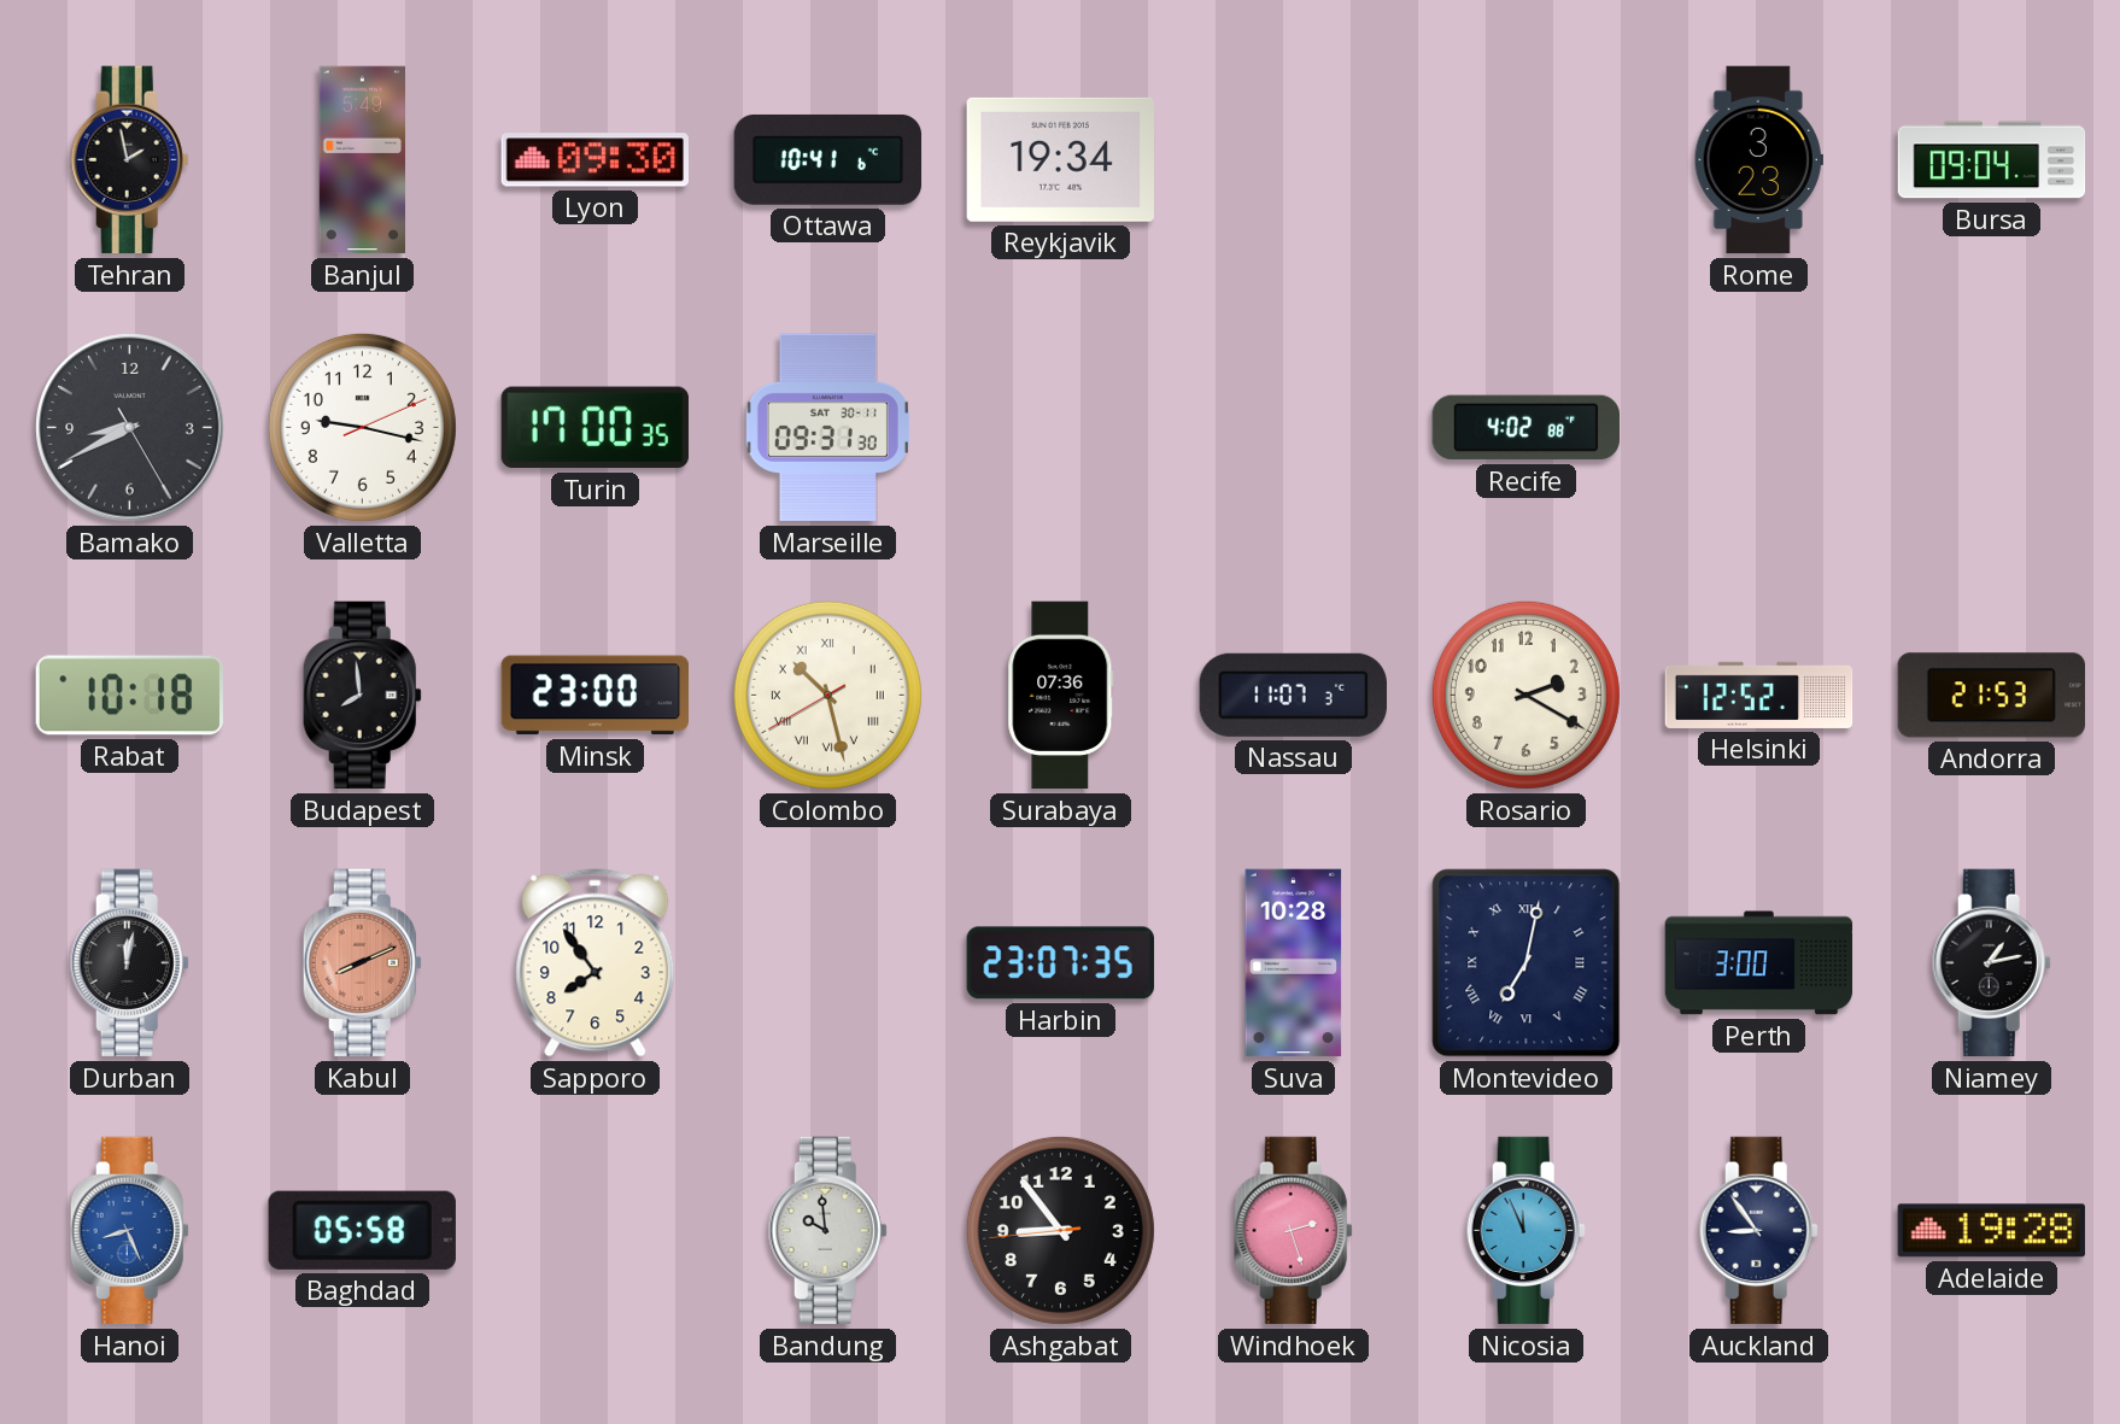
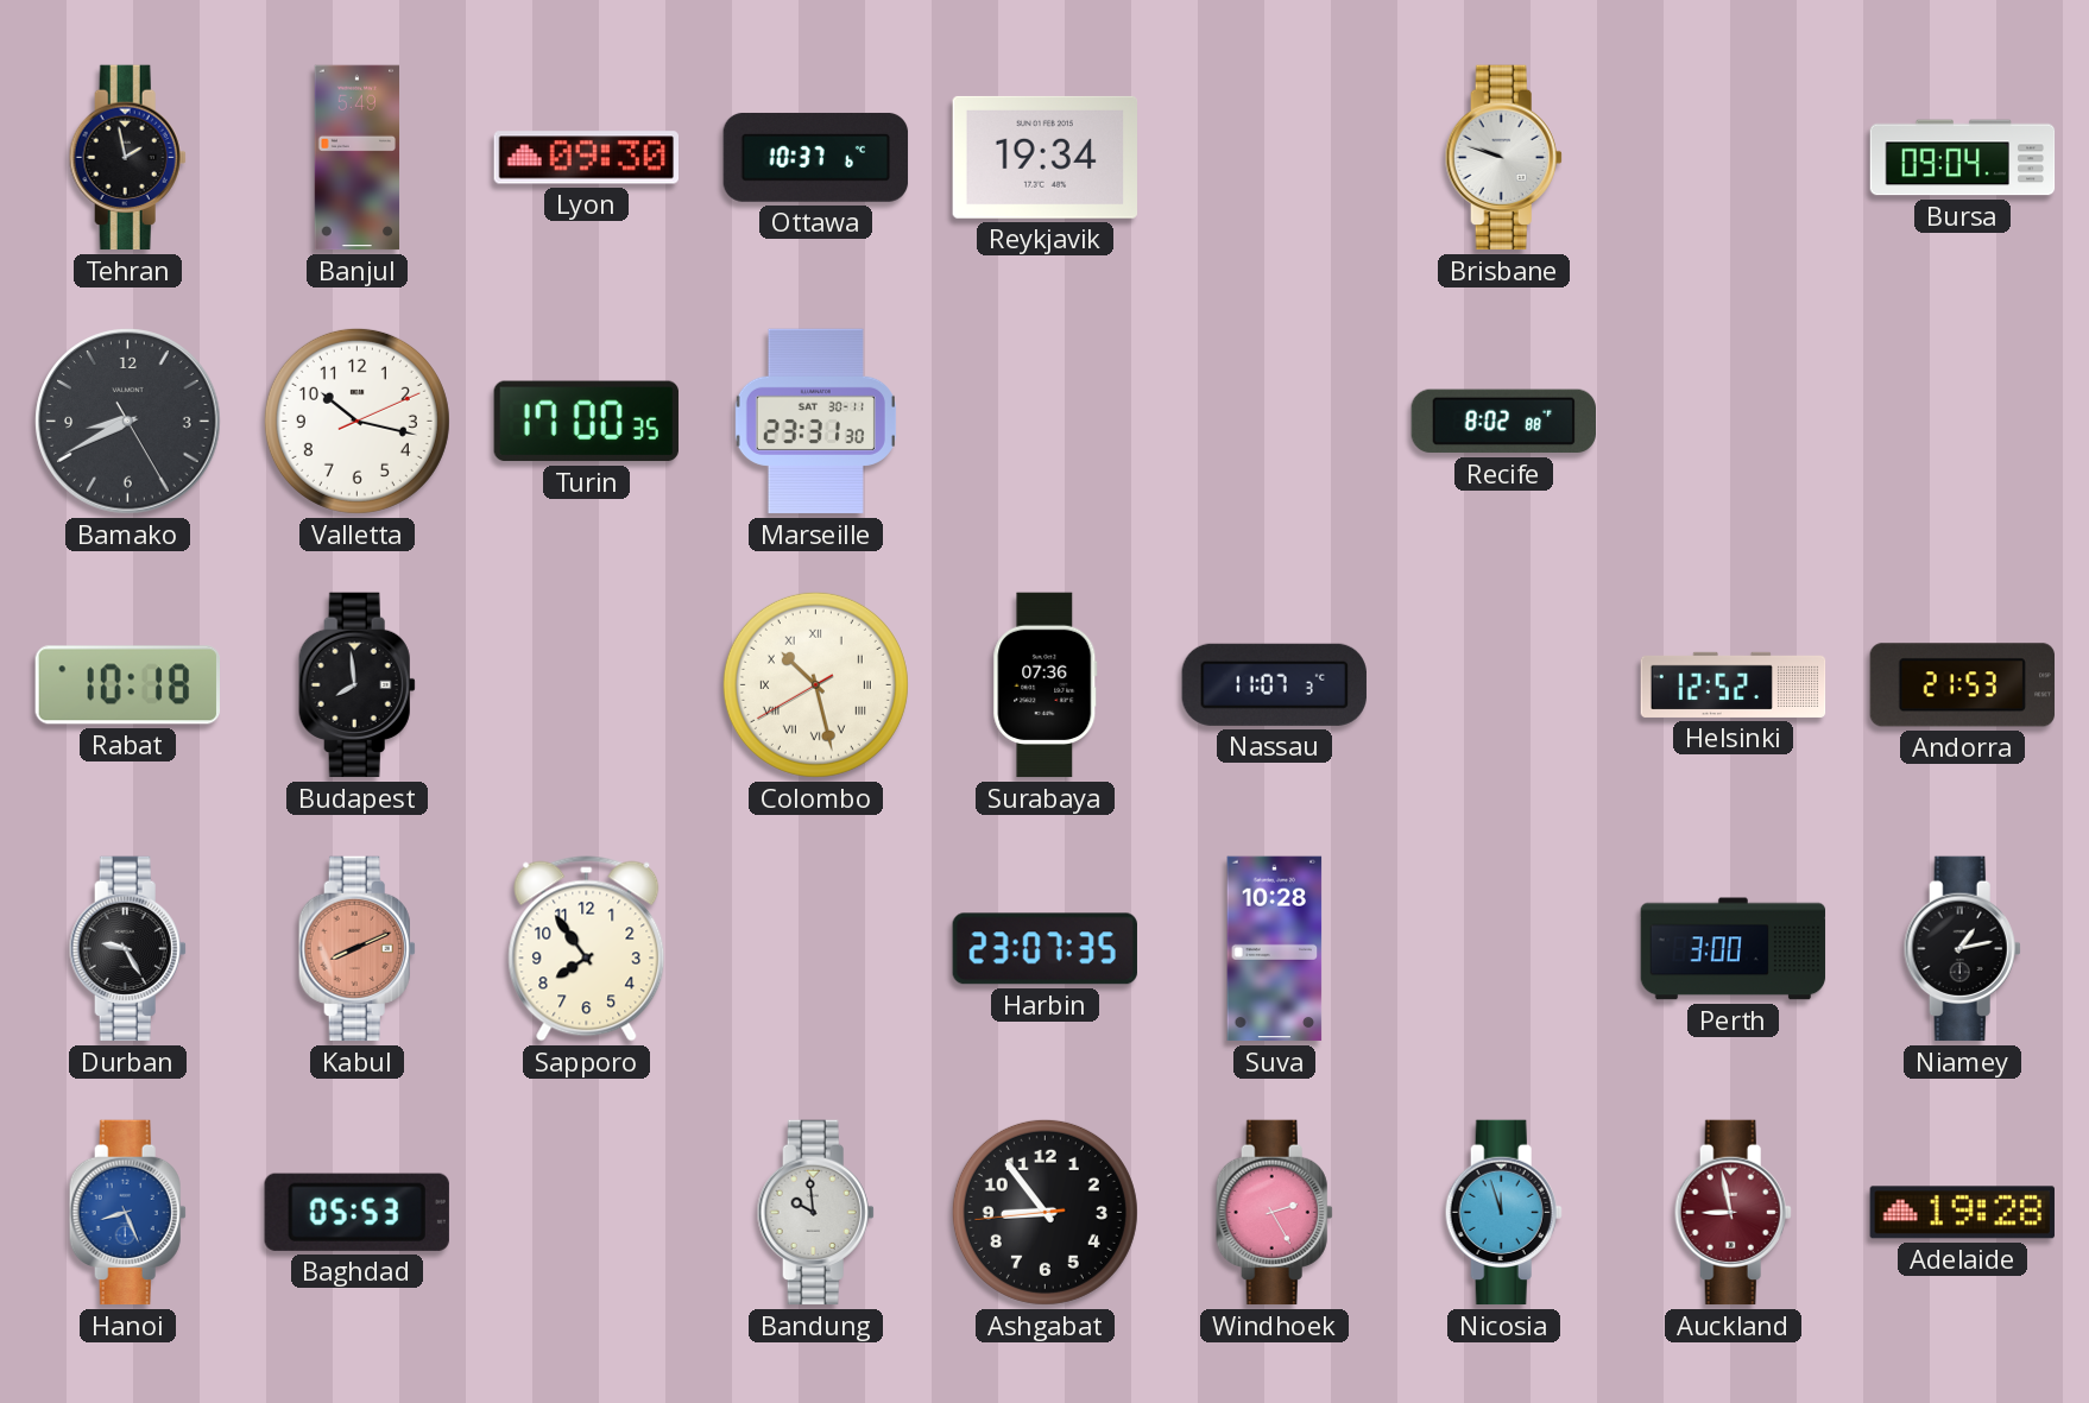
Ottawa: 10:41 -> 10:37 (816, 157)
Brisbane: none -> 9:48 (1503, 158)
Rome: 3:23 -> none (1758, 160)
Valletta: 9:17 -> 10:17 (356, 421)
Marseille: 09:31 -> 23:31 (815, 422)
Recife: 4:02 -> 8:02 (1503, 422)
Minsk: 23:00 -> none (595, 696)
Rosario: 2:20 -> none (1525, 695)
Durban: 12:02 -> 9:25 (127, 949)
Montevideo: 7:02 -> none (1527, 963)
Baghdad: 05:58 -> 05:53 (356, 1212)
Windhoek: 2:27 -> 2:25 (1274, 1213)
Nicosia: 11:56 -> 11:57 (1503, 1213)
Auckland: 8:54 -> 8:58 (1733, 1213)
Auckland dial: navy -> burgundy (1733, 1213)
